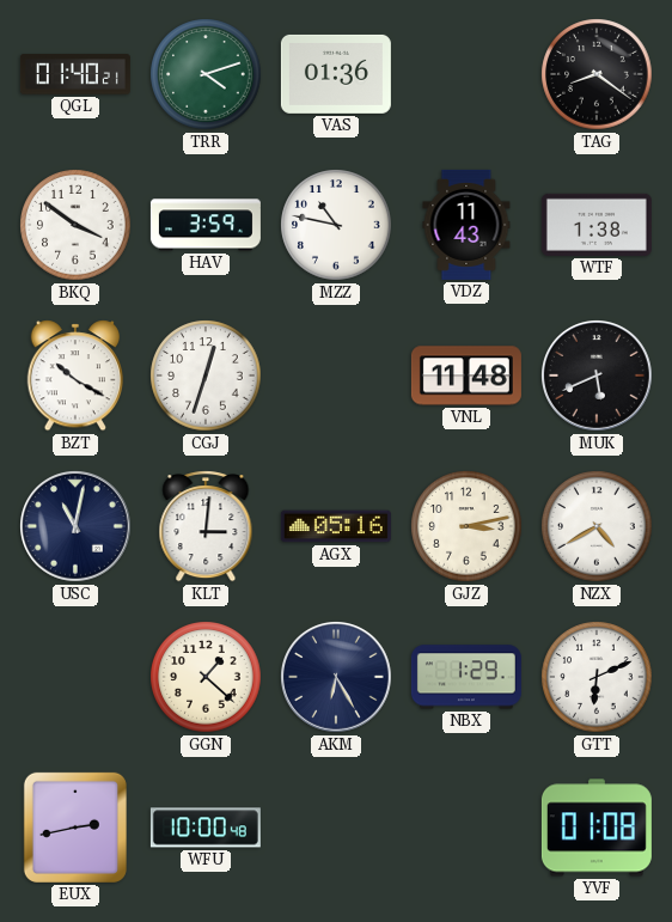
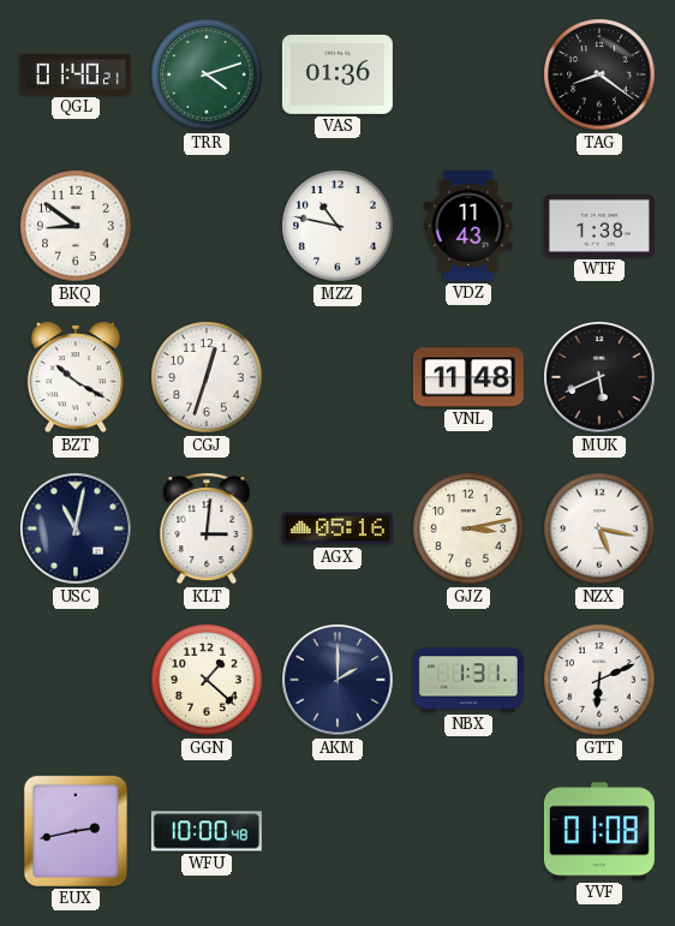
BKQ: 3:51 -> 8:51 (76, 226)
HAV: 3:59 -> none (206, 225)
NZX: 4:40 -> 5:17 (599, 528)
AKM: 6:25 -> 2:00 (339, 681)
NBX: 1:29 -> 1:31 (468, 680)
